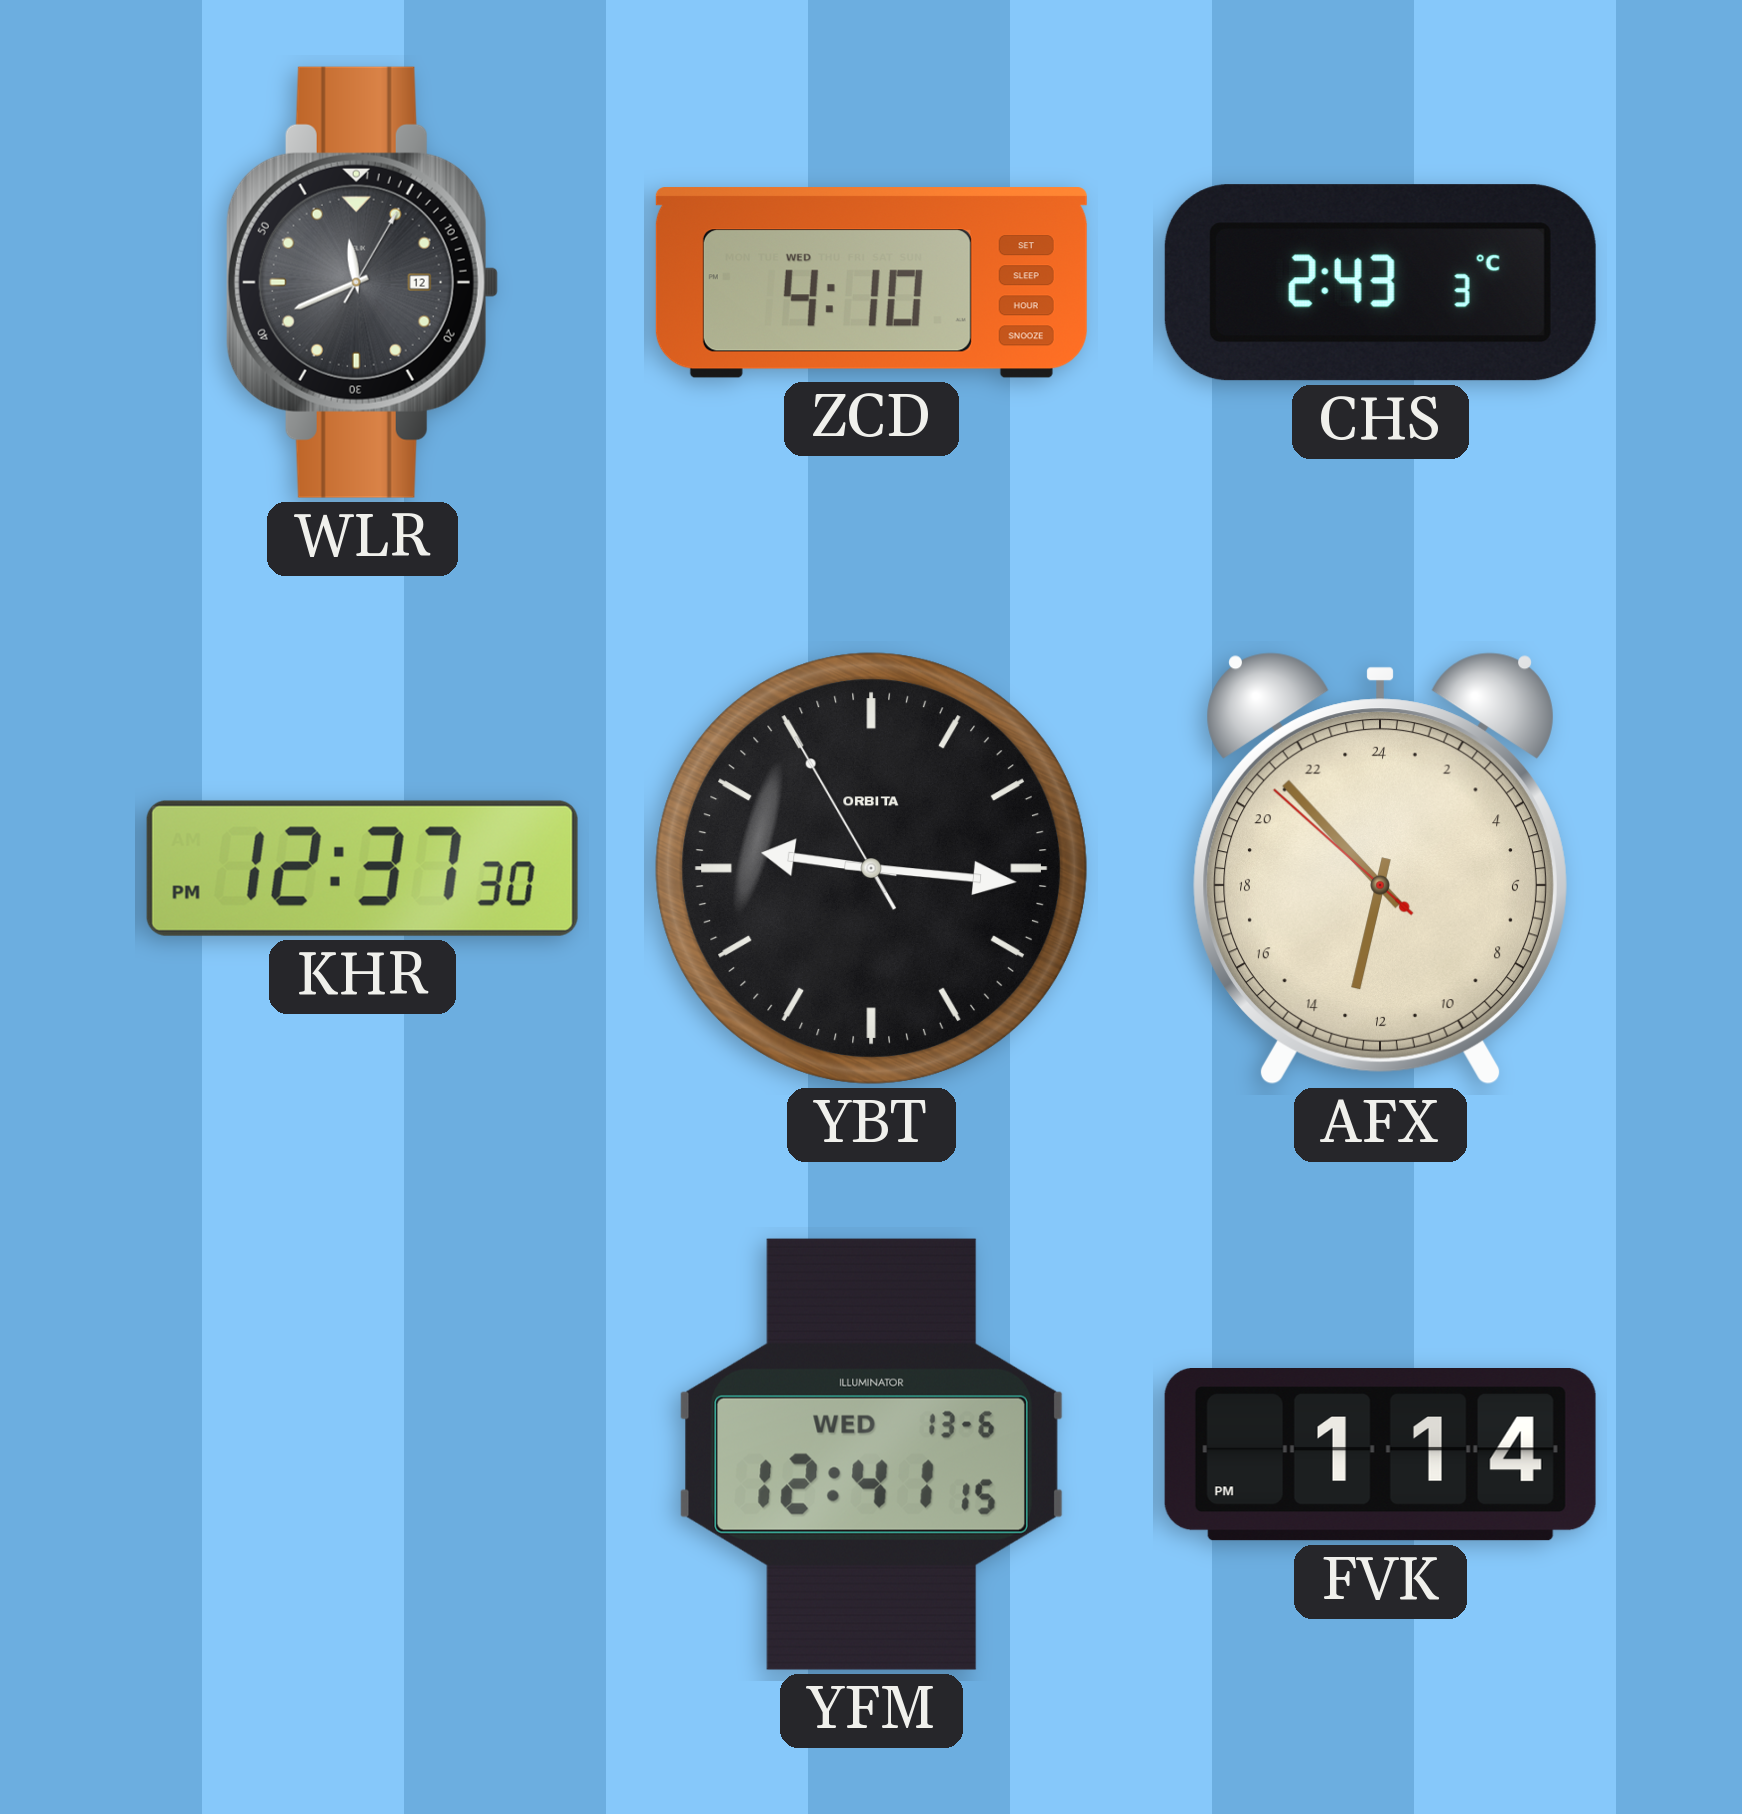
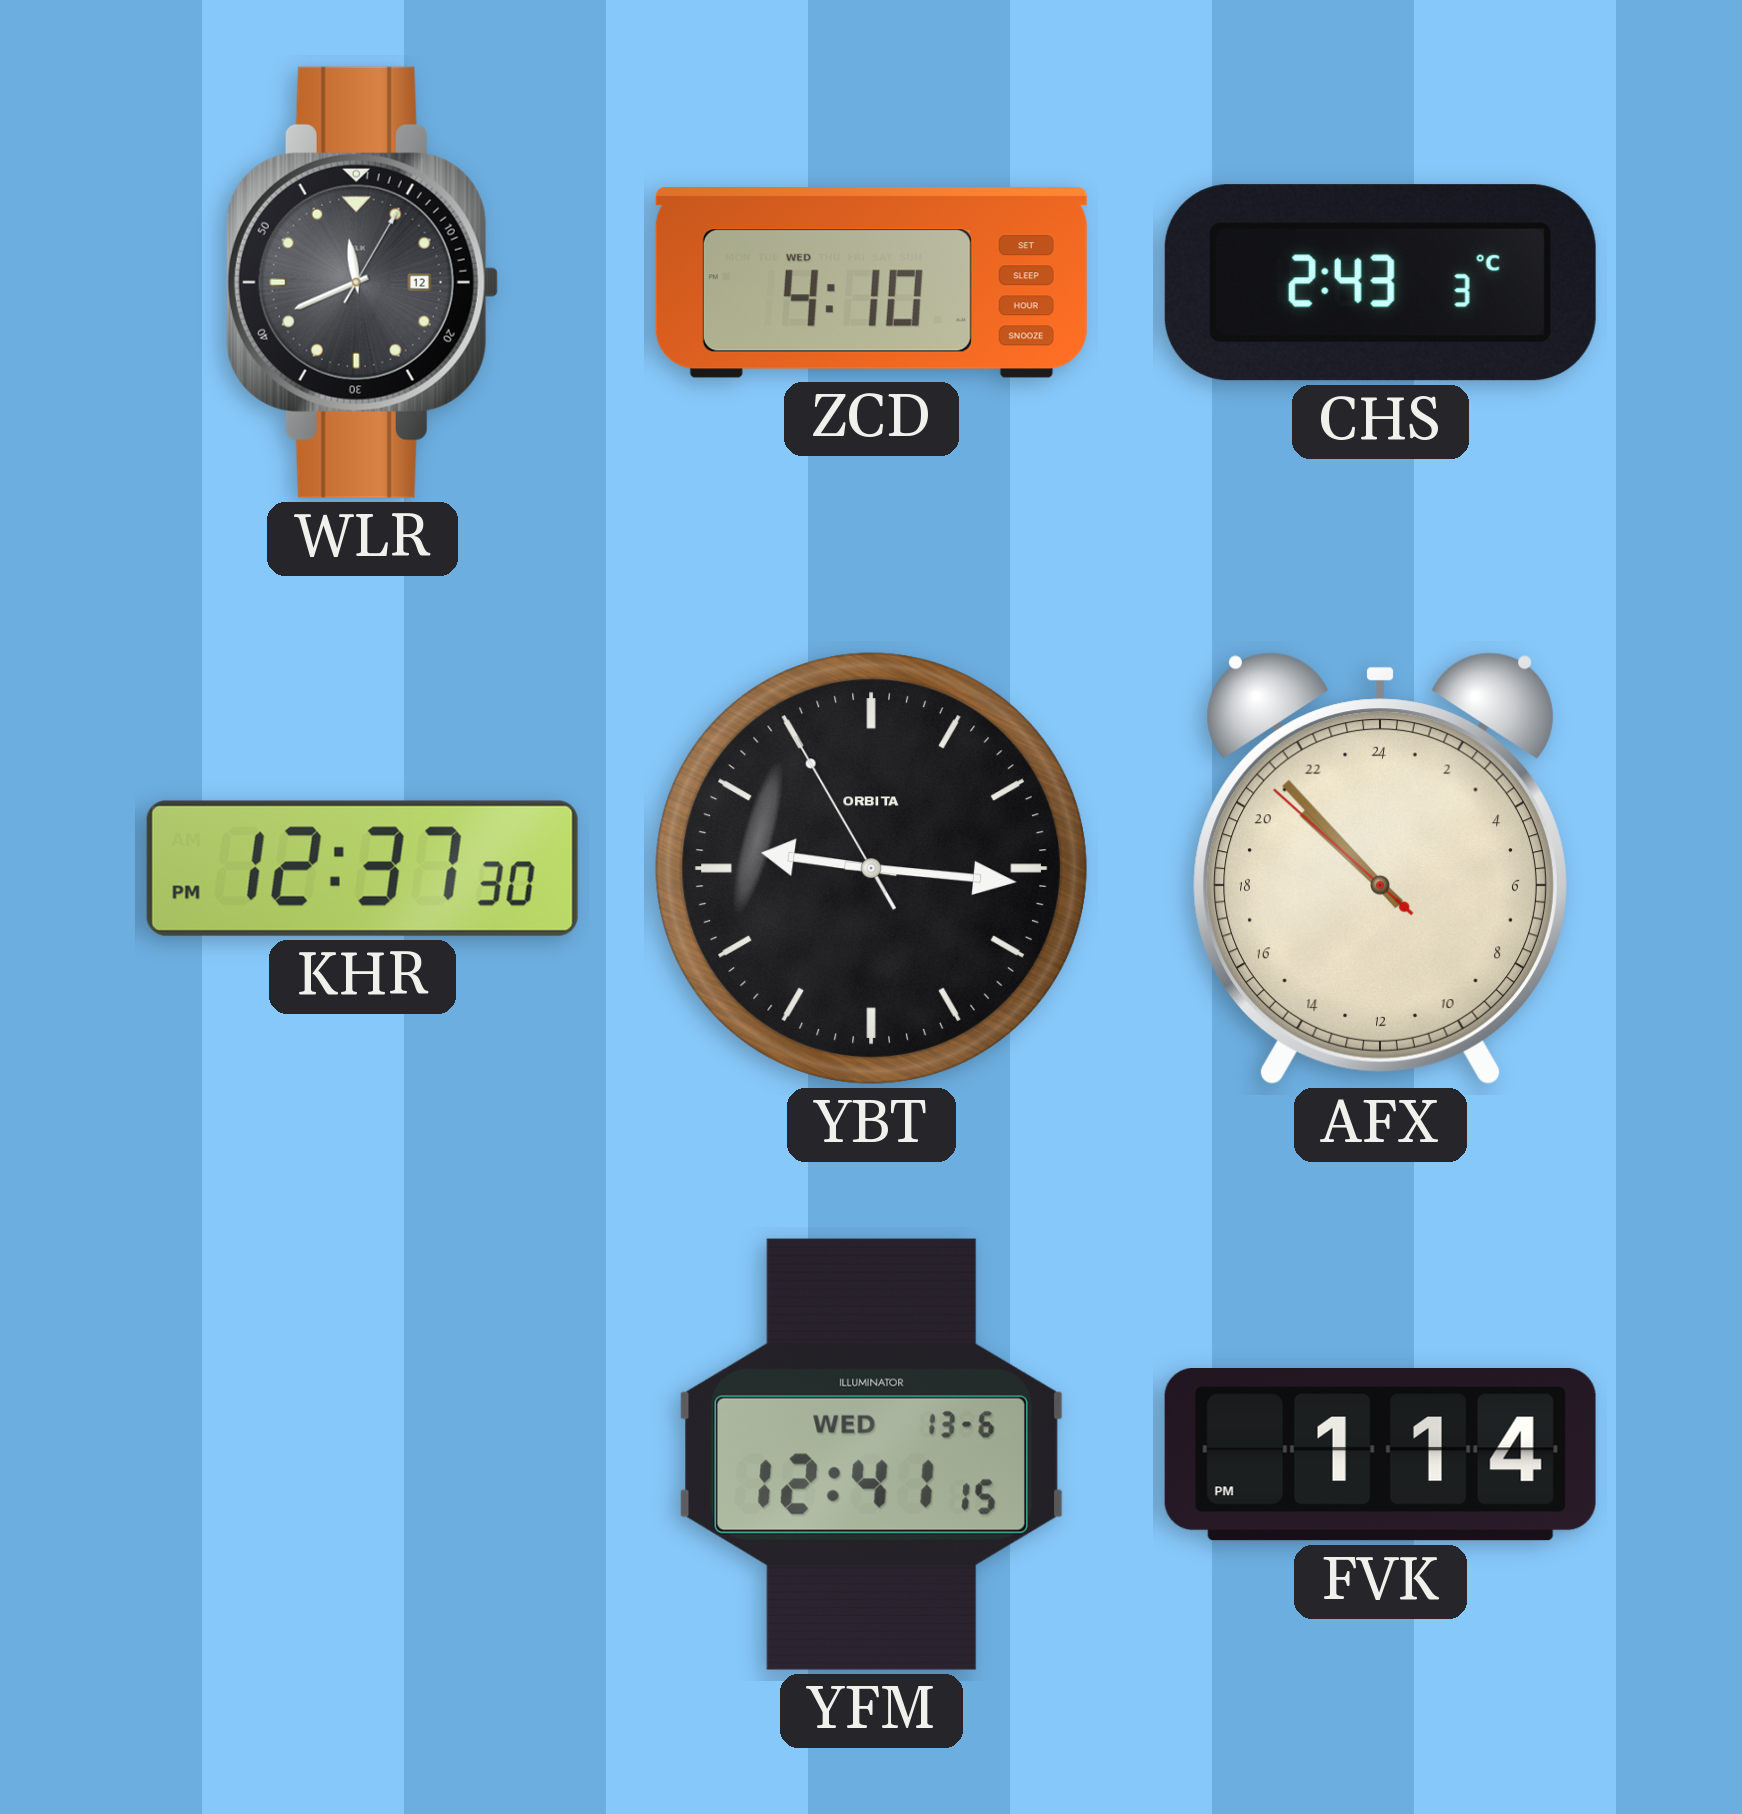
AFX: 12:52 -> 20:52 (1380, 869)
